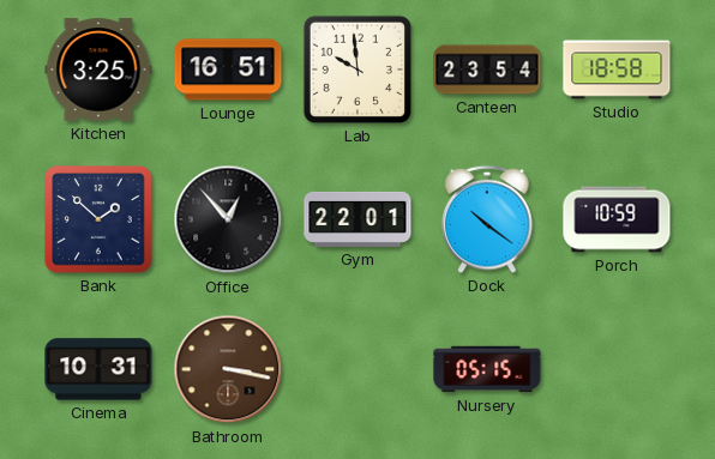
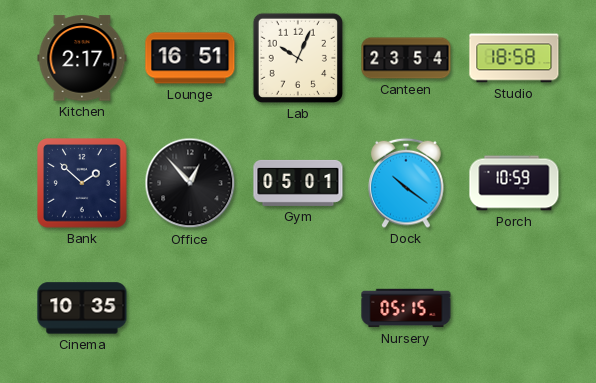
Kitchen: 3:25 -> 2:17 (82, 58)
Lab: 9:59 -> 10:04 (298, 58)
Gym: 22:01 -> 05:01 (298, 183)
Cinema: 10:31 -> 10:35 (82, 308)
Bathroom: 3:17 -> none (228, 369)
